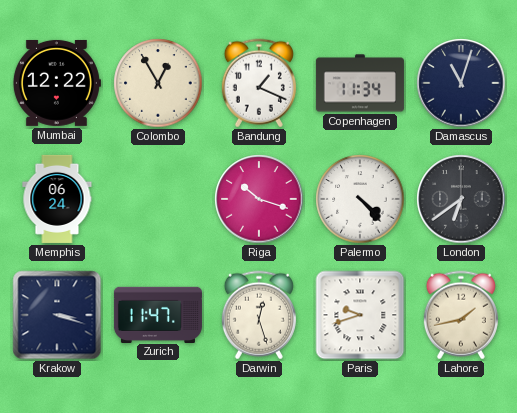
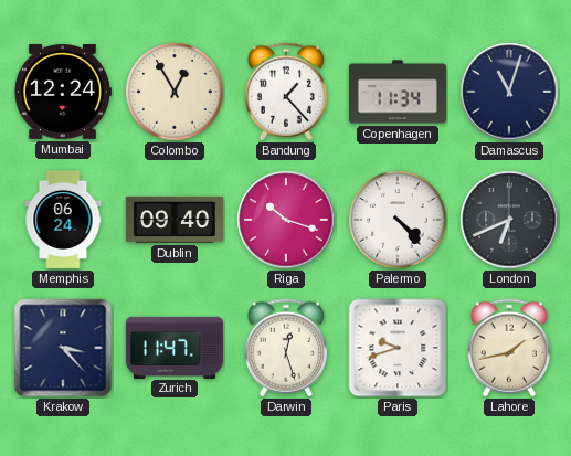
Mumbai: 12:22 -> 12:24 (62, 92)
Bandung: 1:19 -> 1:23 (286, 92)
Dublin: none -> 09:40 (175, 220)
London: 6:39 -> 6:41 (509, 220)
Krakow: 3:18 -> 3:23 (63, 348)
